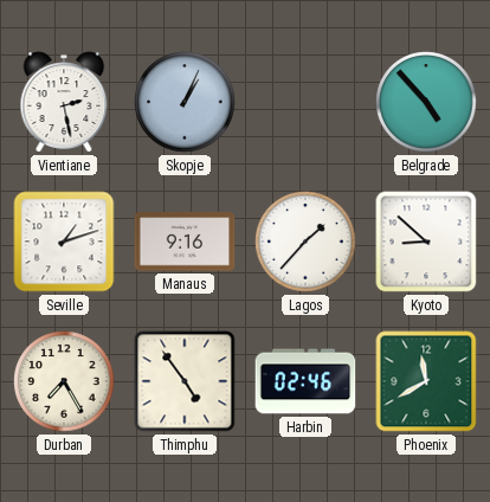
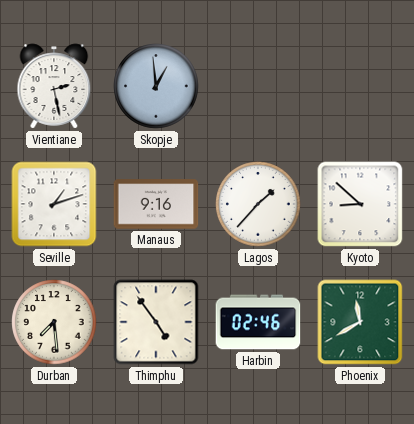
Skopje: 1:04 -> 12:59 (156, 86)
Belgrade: 4:53 -> none (426, 102)
Durban: 7:25 -> 7:29 (54, 322)
